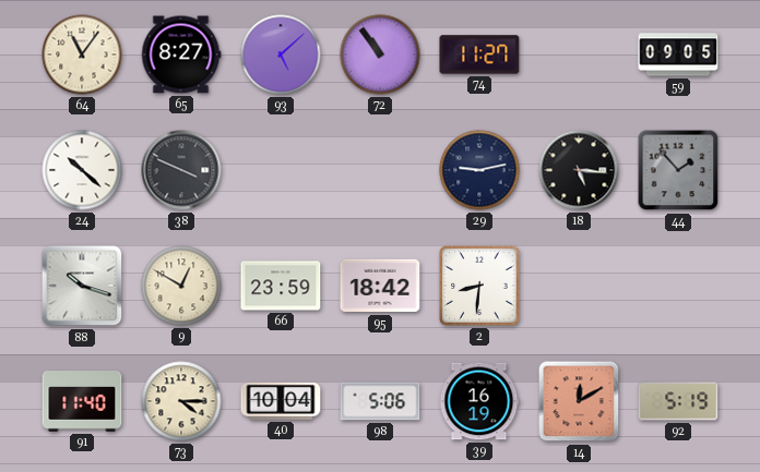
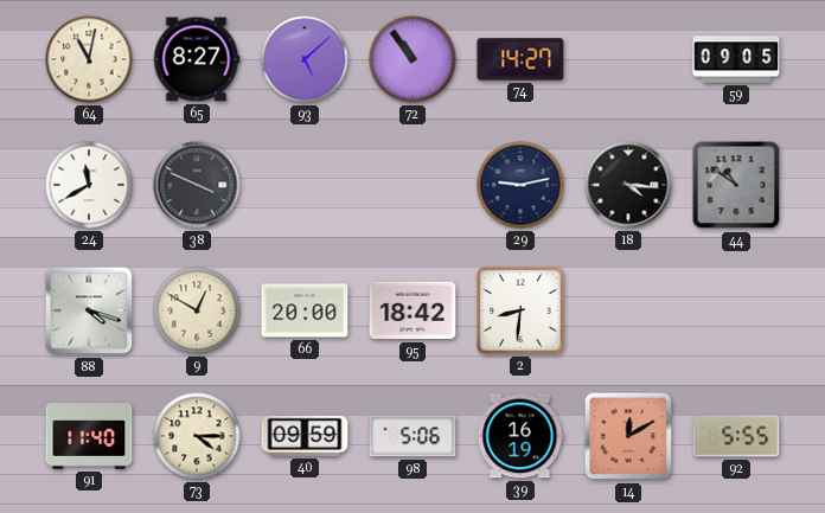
64: 11:06 -> 11:02 (89, 59)
74: 11:27 -> 14:27 (520, 59)
24: 10:22 -> 11:40 (89, 185)
18: 5:16 -> 4:16 (628, 185)
44: 1:53 -> 10:51 (736, 185)
88: 10:18 -> 4:18 (89, 310)
66: 23:59 -> 20:00 (305, 310)
40: 10:04 -> 09:59 (305, 436)
92: 5:19 -> 5:55 (736, 436)
